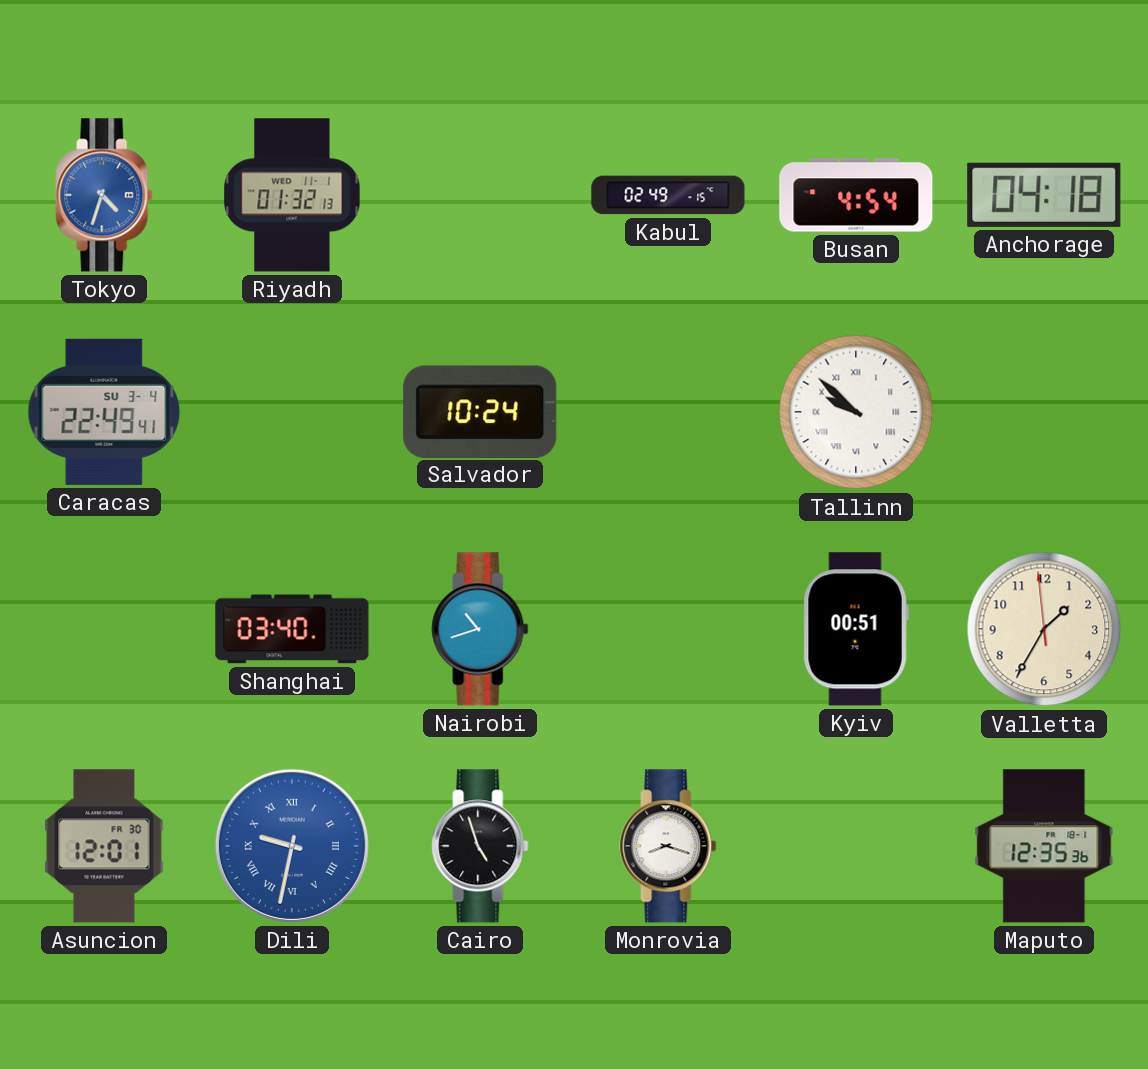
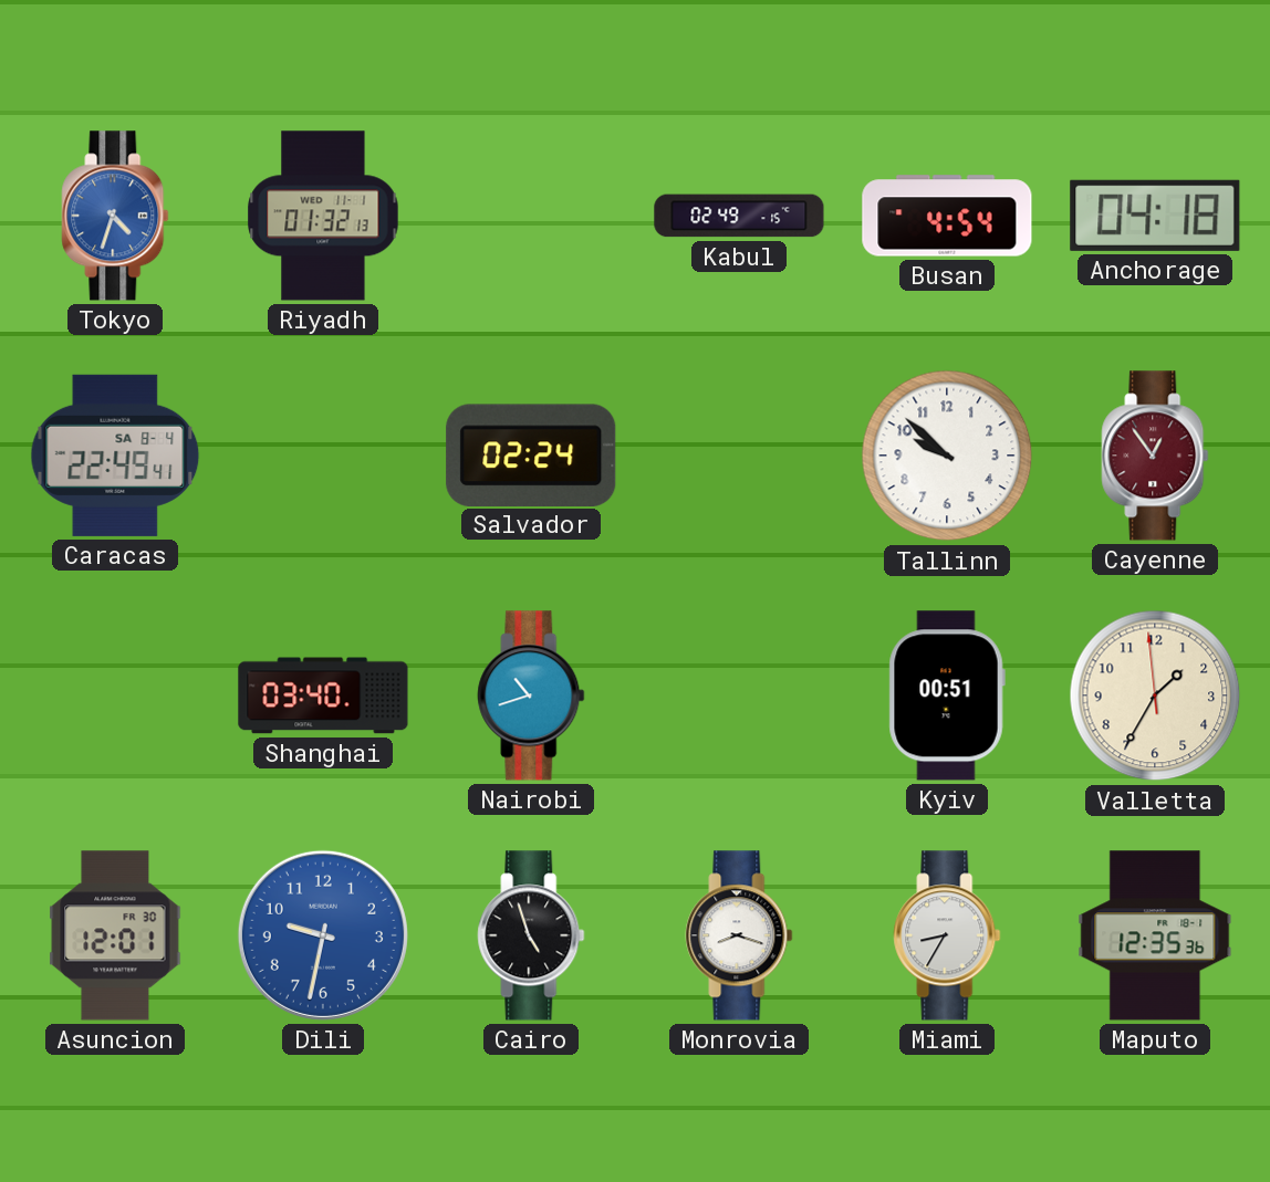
Caracas date: SU 3-4 -> SA 8-4 (115, 456)
Salvador: 10:24 -> 02:24 (531, 454)
Tallinn numerals: Roman -> Arabic (947, 456)
Cayenne: none -> 12:54 (1155, 456)
Dili numerals: Roman -> Arabic (323, 935)
Miami: none -> 8:35 (947, 935)
